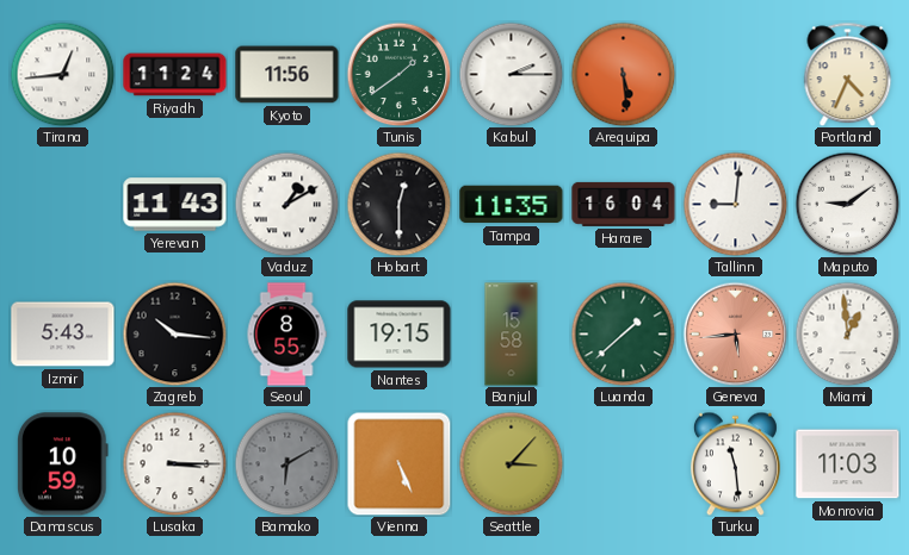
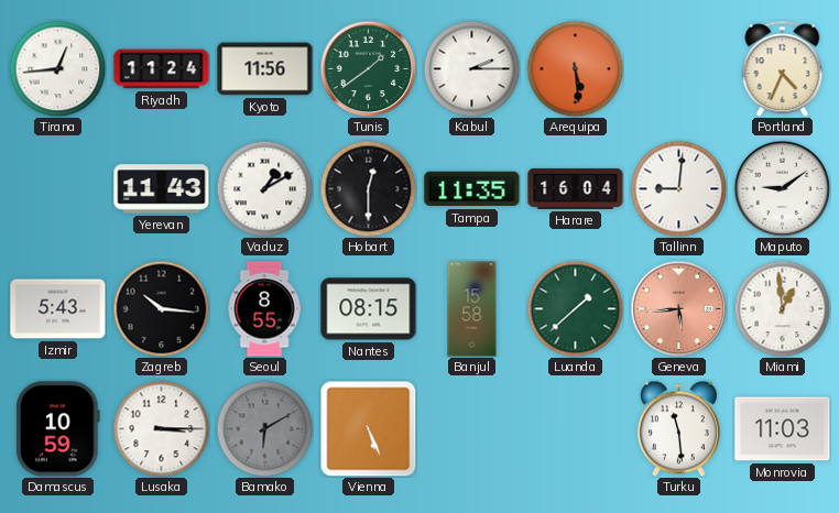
Nantes: 19:15 -> 08:15 (369, 309)
Seattle: 3:07 -> none (511, 463)
